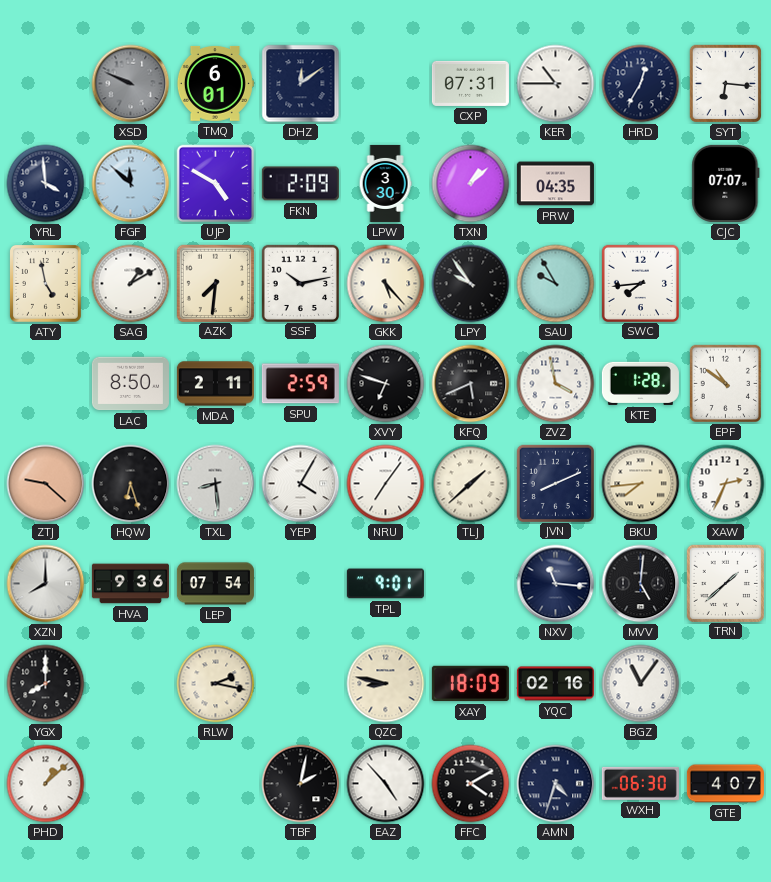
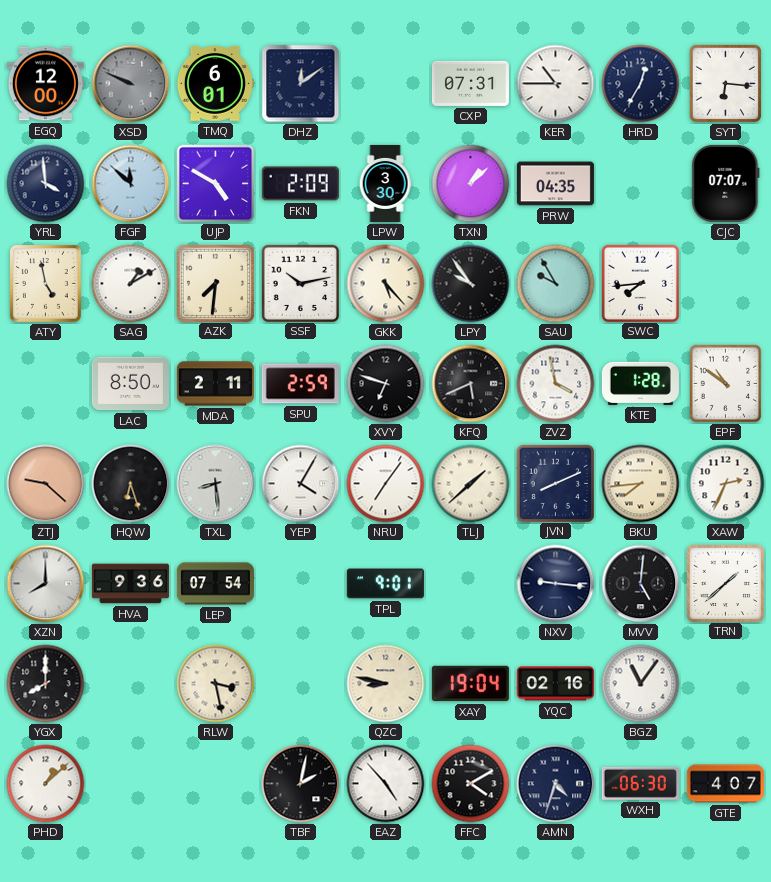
EGQ: none -> 12:00 (45, 84)
NXV: 11:16 -> 9:16 (556, 584)
RLW: 2:17 -> 3:28 (216, 684)
XAY: 18:09 -> 19:04 (470, 684)
